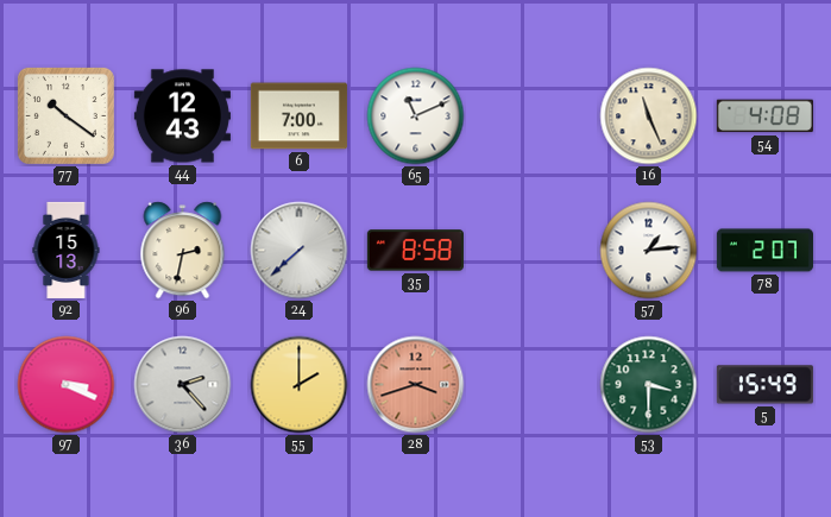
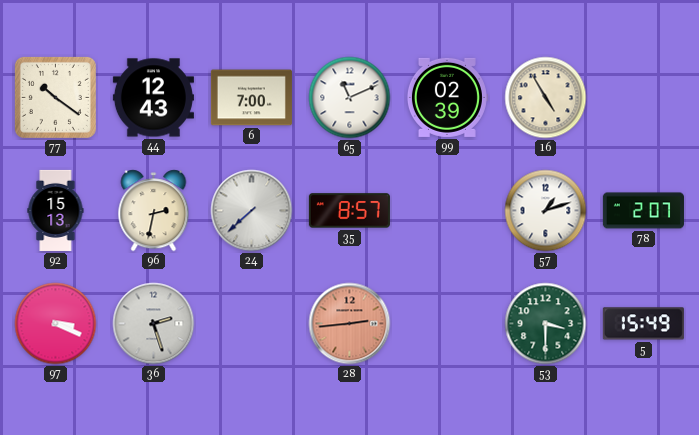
99: none -> 02:39 (447, 97)
16: 11:26 -> 4:55 (546, 98)
54: 4:08 -> none (764, 116)
35: 8:58 -> 8:57 (349, 211)
57: 1:14 -> 1:12 (546, 211)
36: 2:23 -> 2:27 (154, 324)
55: 2:00 -> none (300, 385)
28: 3:42 -> 2:44 (350, 324)
